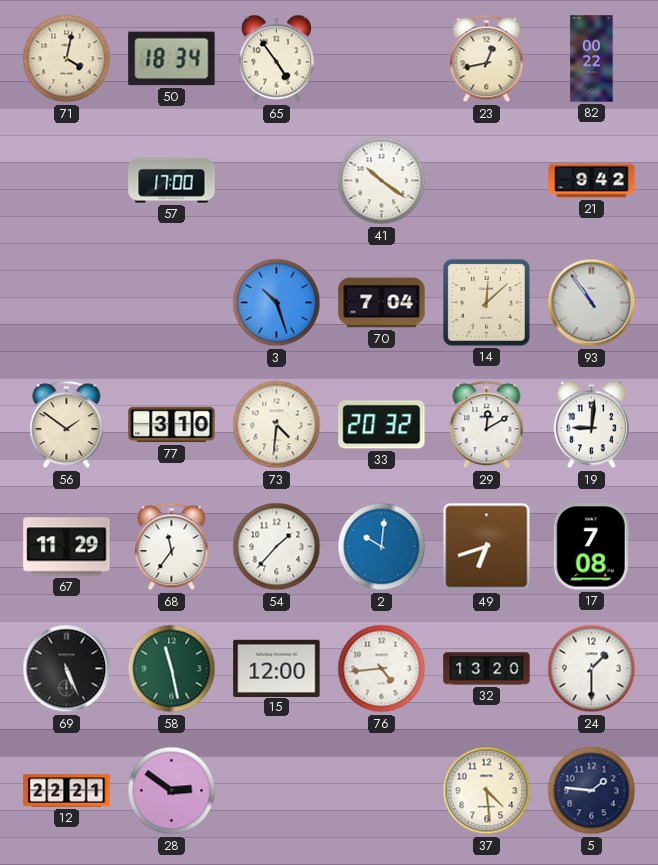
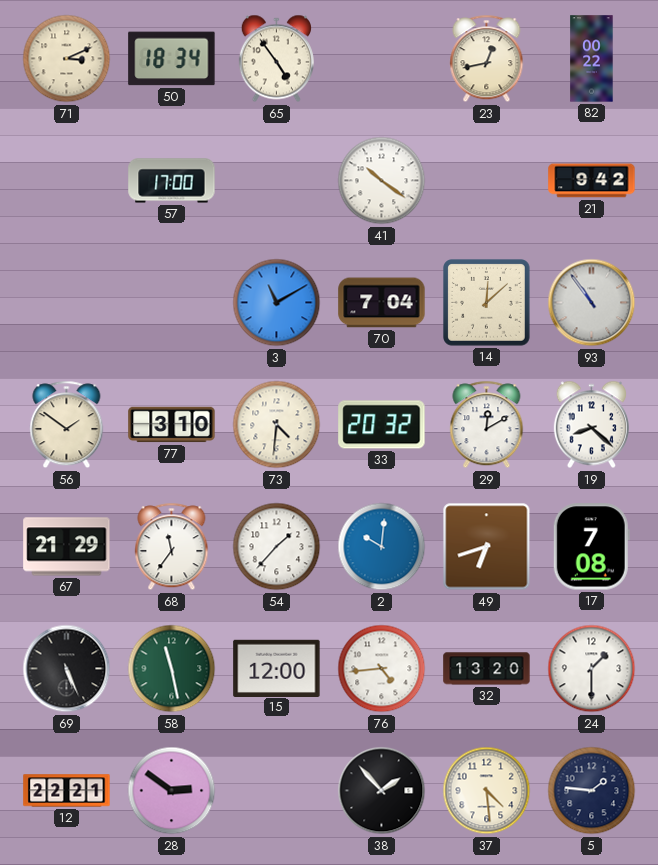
71: 4:02 -> 3:11 (67, 59)
3: 10:27 -> 11:10 (277, 303)
19: 9:01 -> 8:22 (591, 425)
67: 11:29 -> 21:29 (67, 547)
38: none -> 1:53 (382, 791)
